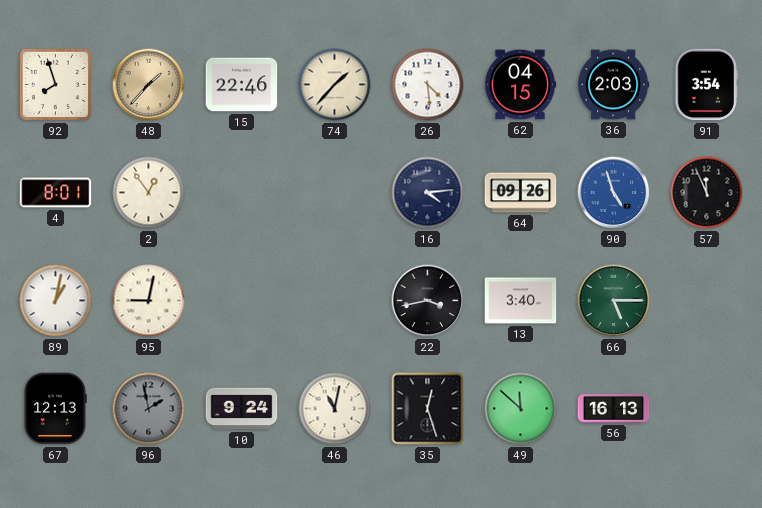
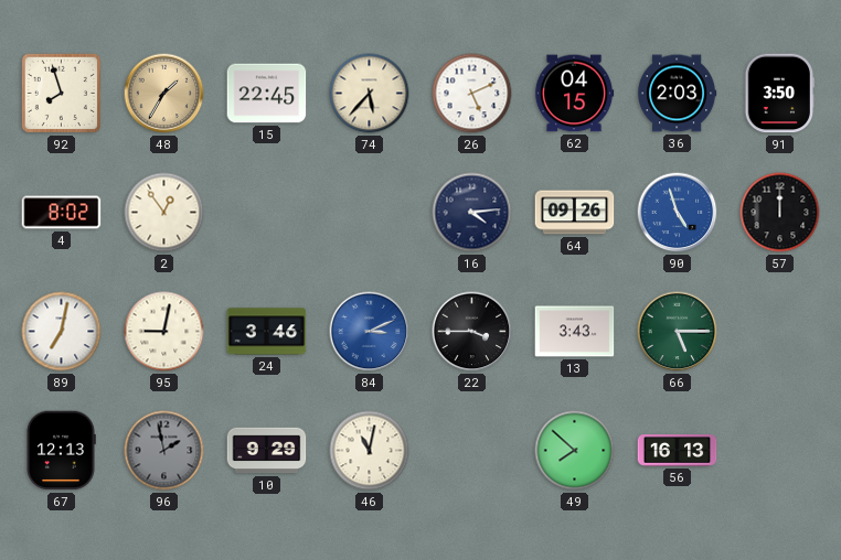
48: 1:37 -> 1:35 (164, 94)
15: 22:46 -> 22:45 (267, 94)
74: 1:37 -> 5:37 (370, 94)
26: 4:29 -> 5:11 (472, 94)
91: 3:54 -> 3:50 (779, 94)
4: 8:01 -> 8:02 (62, 213)
57: 11:56 -> 12:00 (780, 213)
89: 1:02 -> 7:02 (62, 332)
24: none -> 3:46 (267, 332)
84: none -> 3:11 (370, 332)
22: 3:43 -> 3:45 (472, 332)
13: 3:40 -> 3:43 (575, 332)
10: 9:24 -> 9:29 (267, 451)
35: 12:27 -> none (428, 409)
49: 11:52 -> 7:52 (575, 451)
